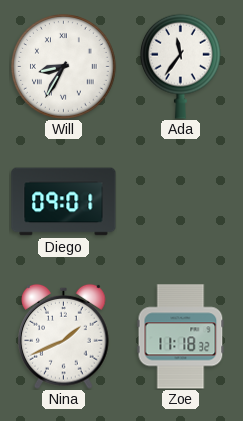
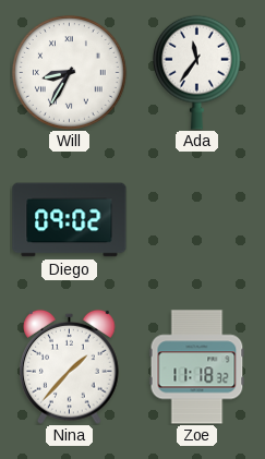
Diego: 09:01 -> 09:02 (70, 220)
Nina: 1:41 -> 1:37 (70, 366)
